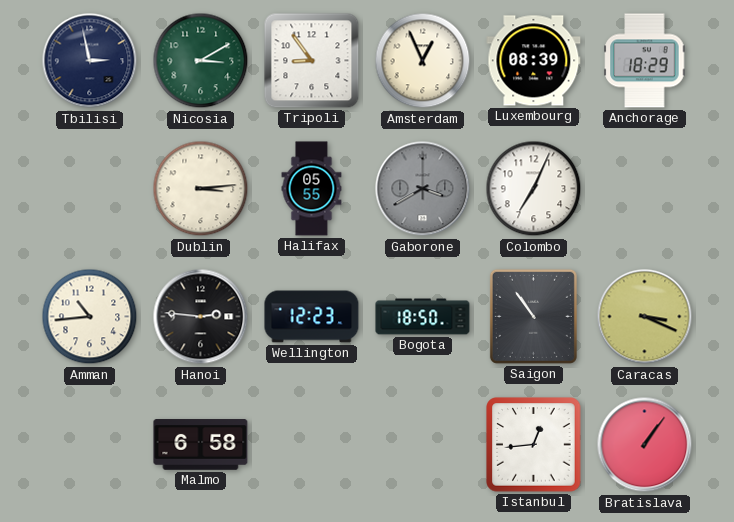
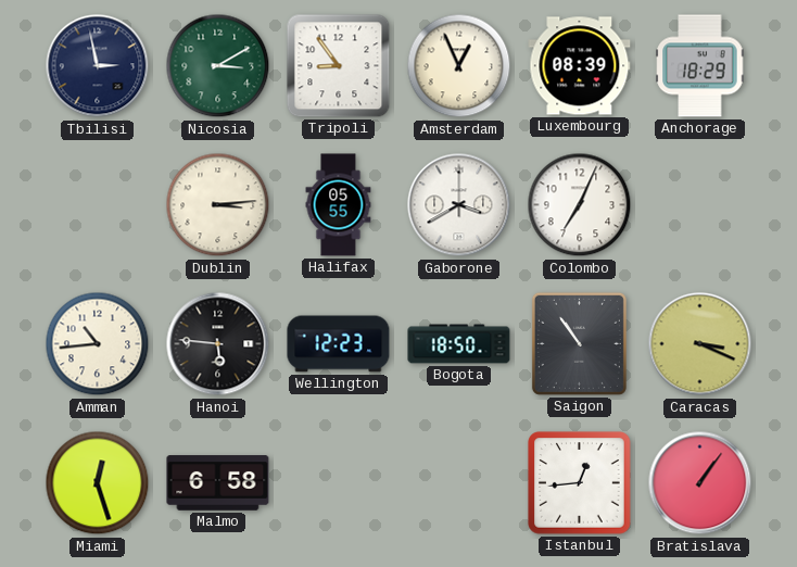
Gaborone dial: grey -> white (459, 205)
Hanoi: 2:46 -> 5:46 (218, 344)
Miami: none -> 12:27 (98, 483)
